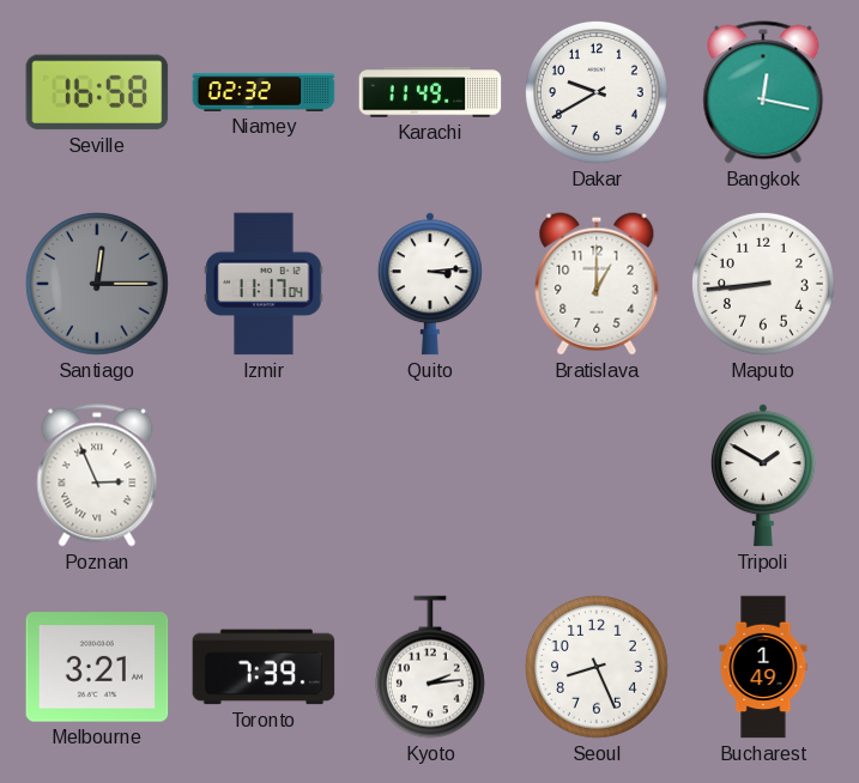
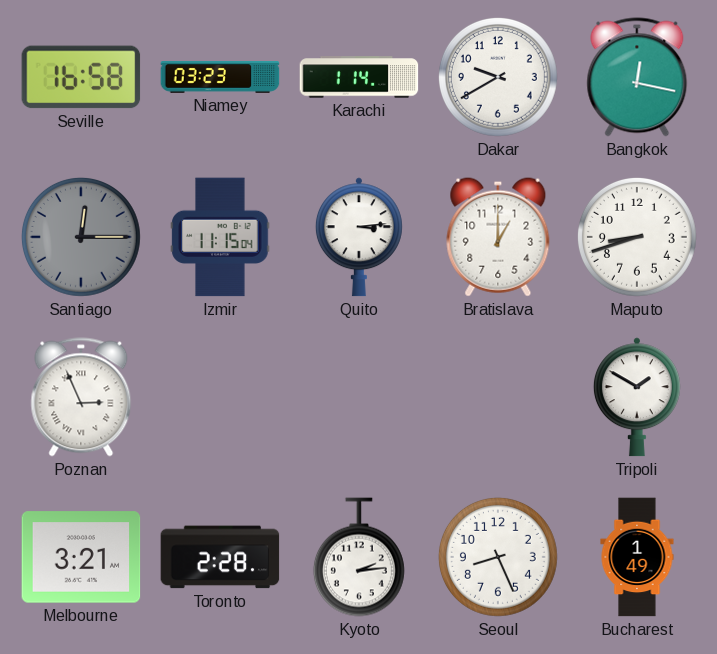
Niamey: 02:32 -> 03:23 (220, 78)
Karachi: 11:49 -> 1:14 (359, 77)
Izmir: 11:17 -> 11:15 (220, 237)
Maputo: 8:44 -> 8:42 (637, 237)
Toronto: 7:39 -> 2:28 (220, 557)
